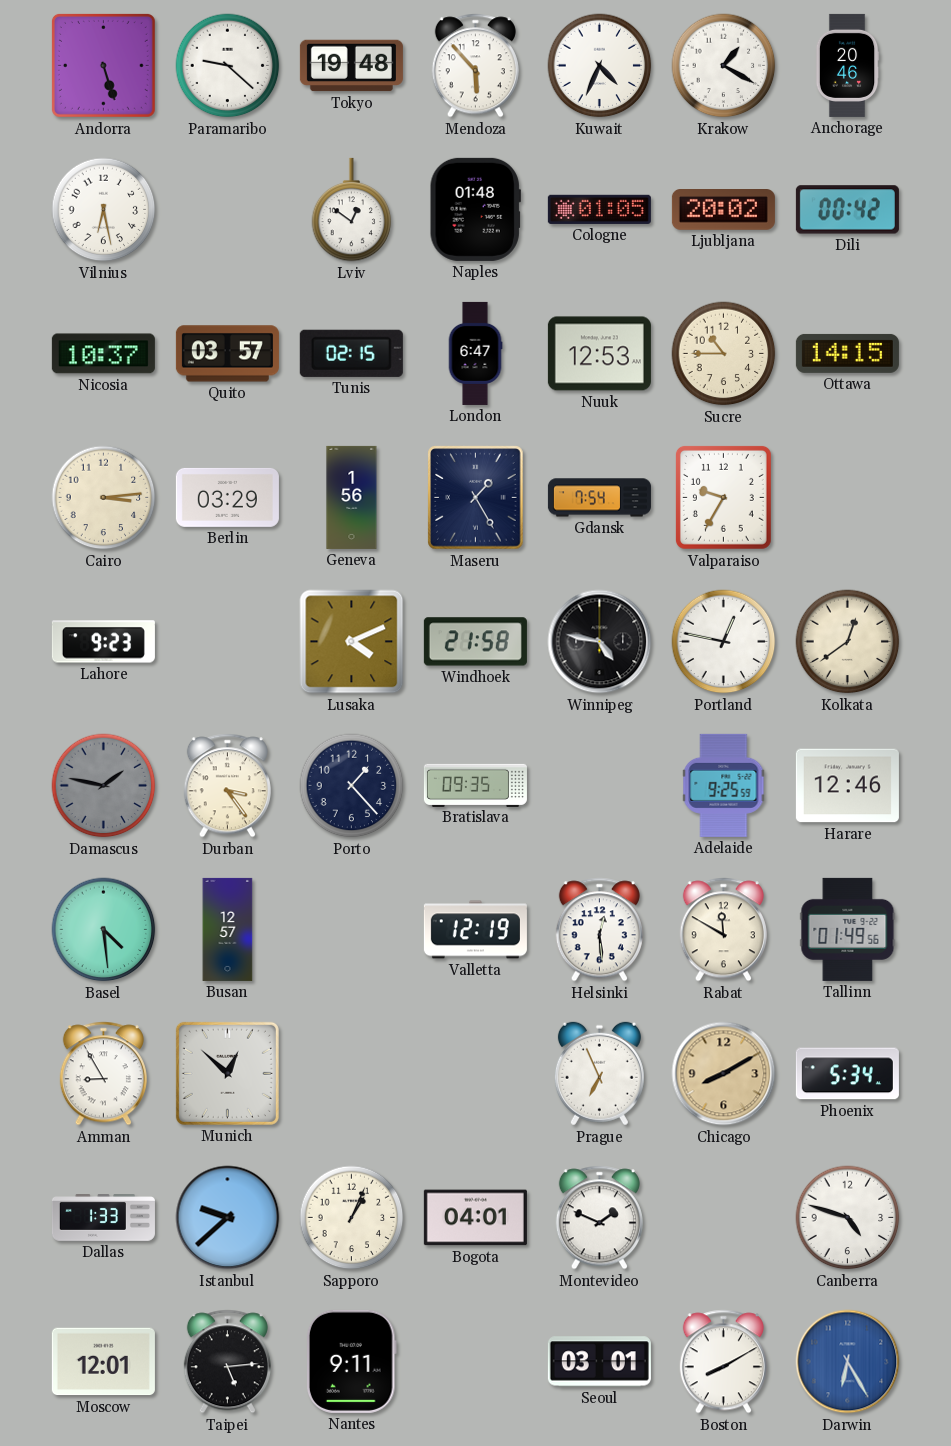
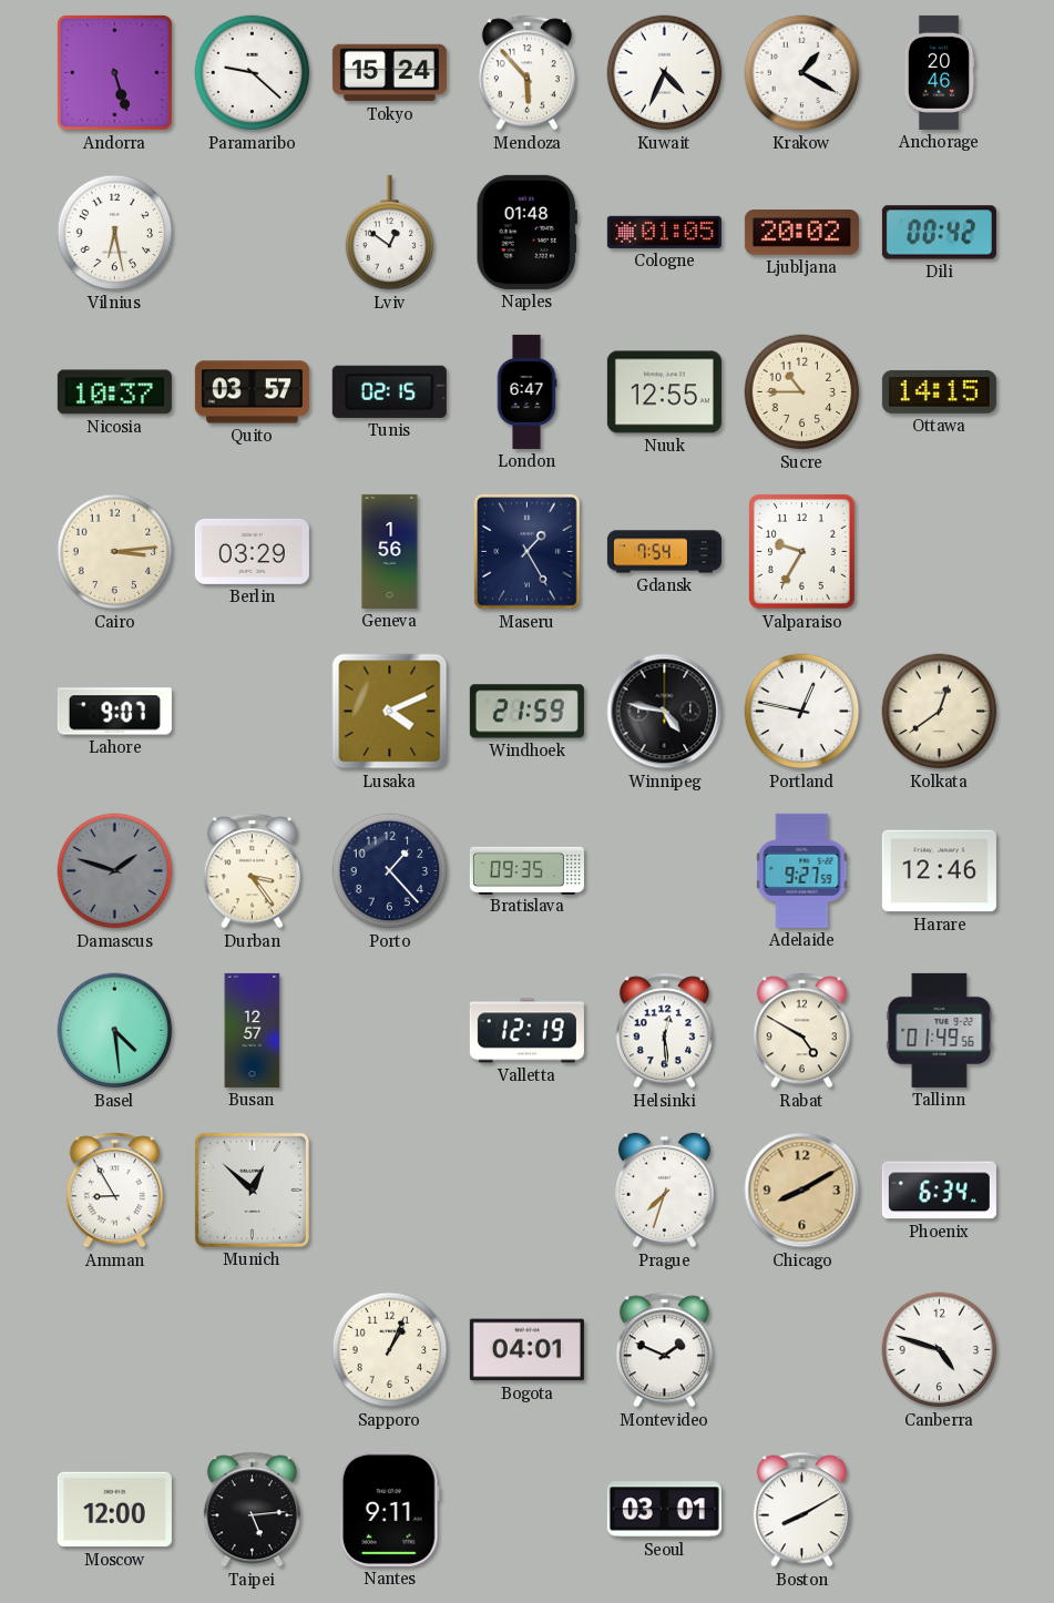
Tokyo: 19:48 -> 15:24 (389, 73)
Nuuk: 12:53 -> 12:55 (664, 392)
Lahore: 9:23 -> 9:07 (114, 712)
Windhoek: 21:58 -> 21:59 (526, 712)
Damascus: 1:47 -> 1:48 (115, 871)
Adelaide: 9:25 -> 9:27 (802, 870)
Rabat: 11:50 -> 4:50 (801, 1031)
Prague: 6:56 -> 7:33 (664, 1191)
Phoenix: 5:34 -> 6:34 (939, 1191)
Dallas: 1:33 -> none (103, 1218)
Istanbul: 9:38 -> none (228, 1218)
Moscow: 12:01 -> 12:00 (114, 1510)
Darwin: 6:25 -> none (848, 1362)
